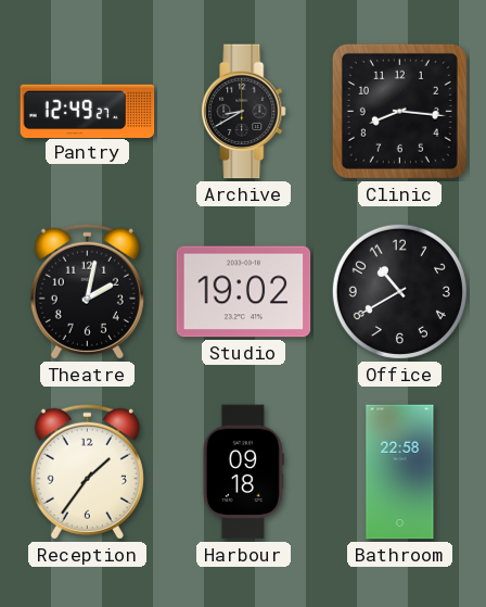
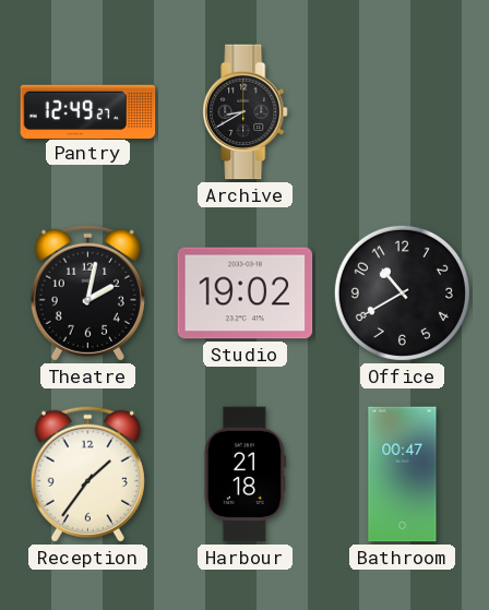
Clinic: 8:16 -> none (399, 111)
Harbour: 09:18 -> 21:18 (244, 475)
Bathroom: 22:58 -> 00:47 (403, 475)
